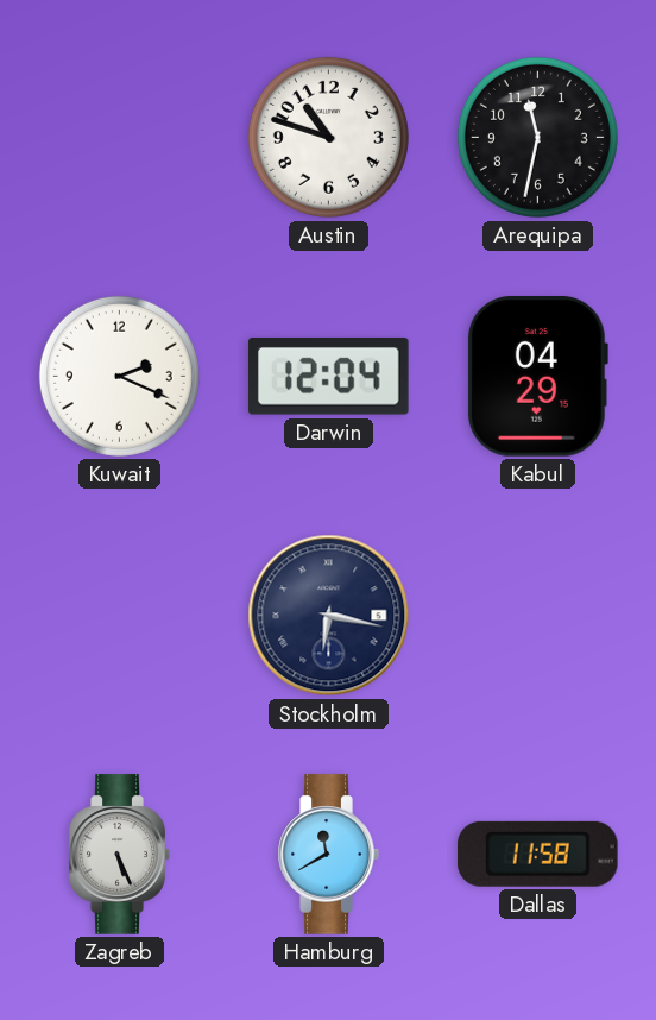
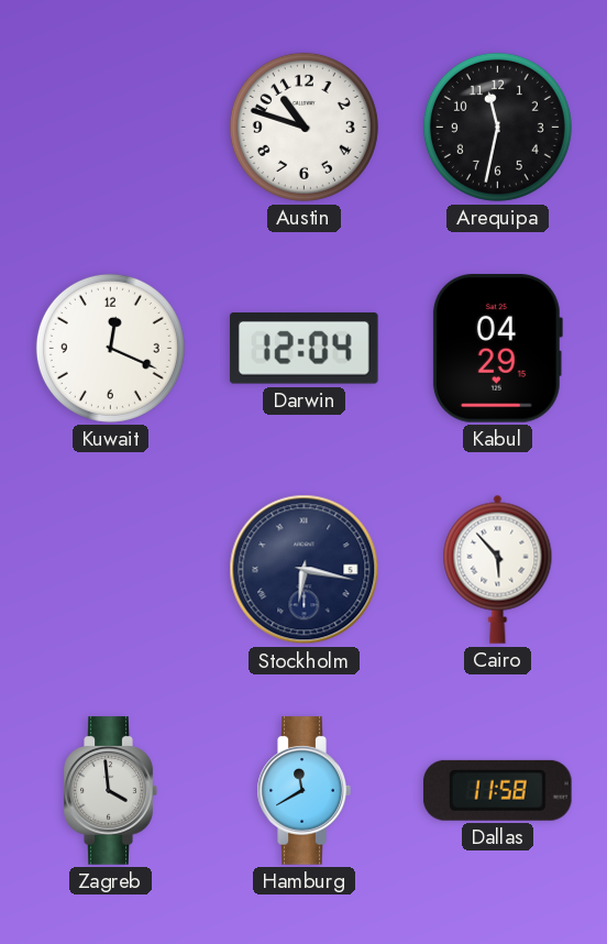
Kuwait: 2:19 -> 12:19 (110, 348)
Cairo: none -> 5:53 (498, 569)
Zagreb: 5:26 -> 3:59 (110, 791)
